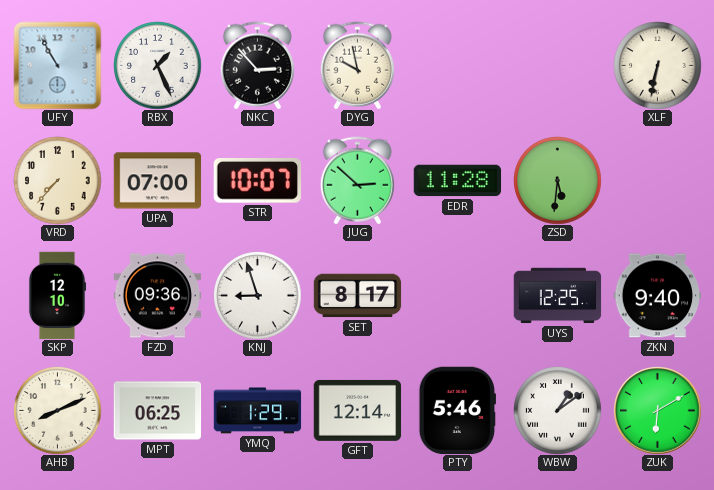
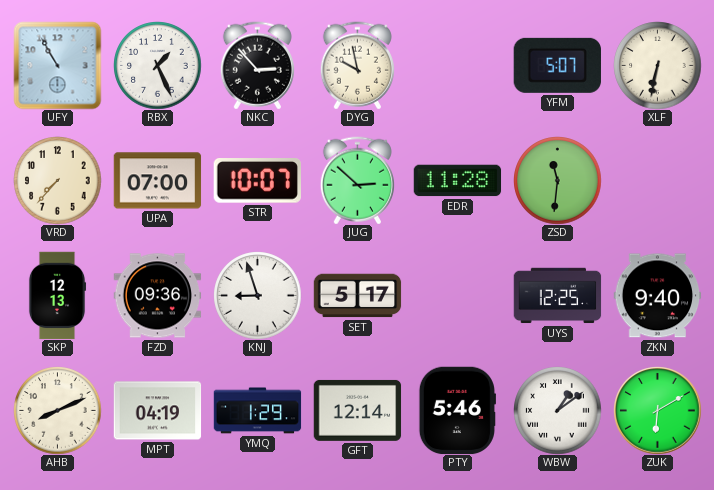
YFM: none -> 5:07 (557, 65)
ZSD: 5:31 -> 11:31 (557, 180)
SKP: 12:10 -> 12:13 (57, 295)
SET: 8:17 -> 5:17 (357, 296)
MPT: 06:25 -> 04:19 (157, 411)
